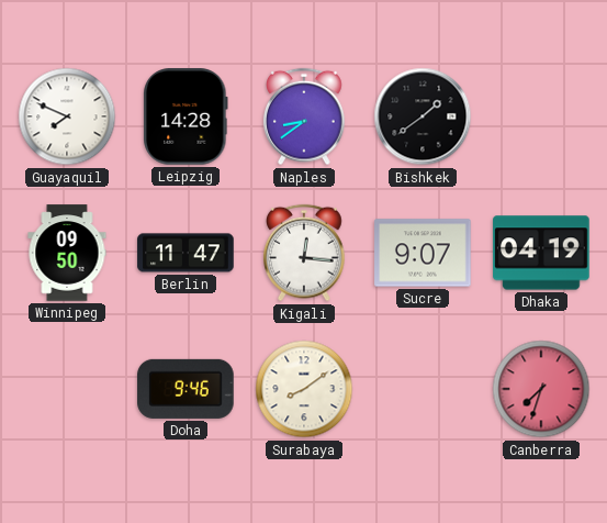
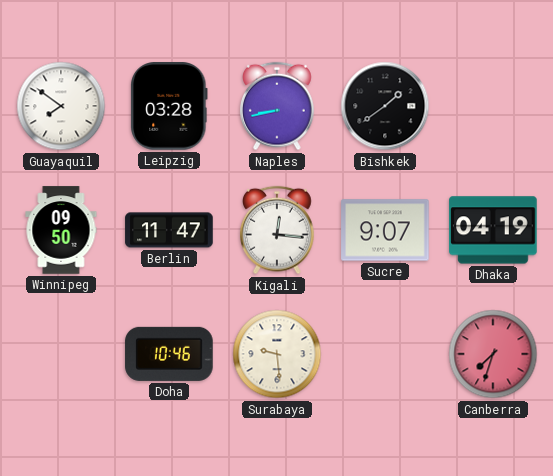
Guayaquil: 7:49 -> 7:51 (61, 106)
Leipzig: 14:28 -> 03:28 (169, 106)
Naples: 8:39 -> 8:43 (278, 106)
Doha: 9:46 -> 10:46 (169, 354)
Surabaya: 8:09 -> 9:29 (277, 354)
